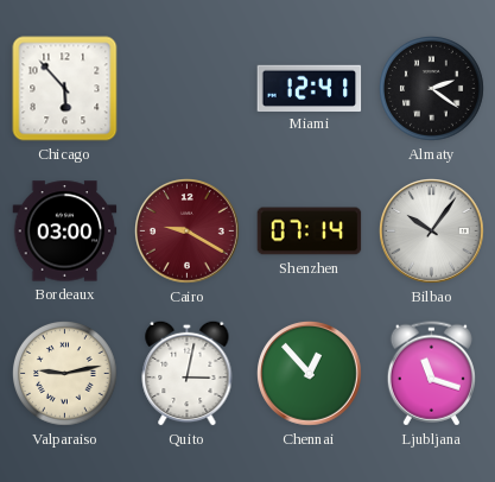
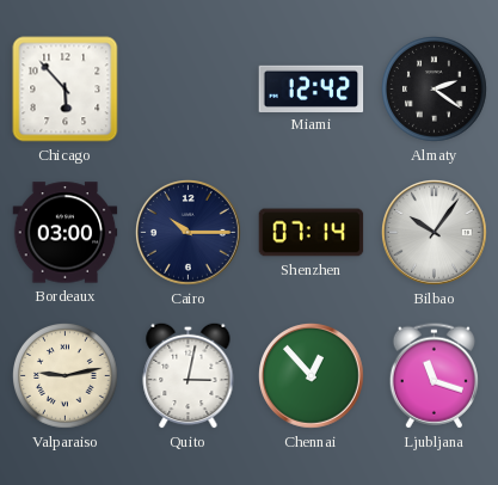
Miami: 12:41 -> 12:42 (312, 88)
Cairo: 9:20 -> 10:15 (189, 233)
Cairo dial: burgundy -> navy (189, 233)
